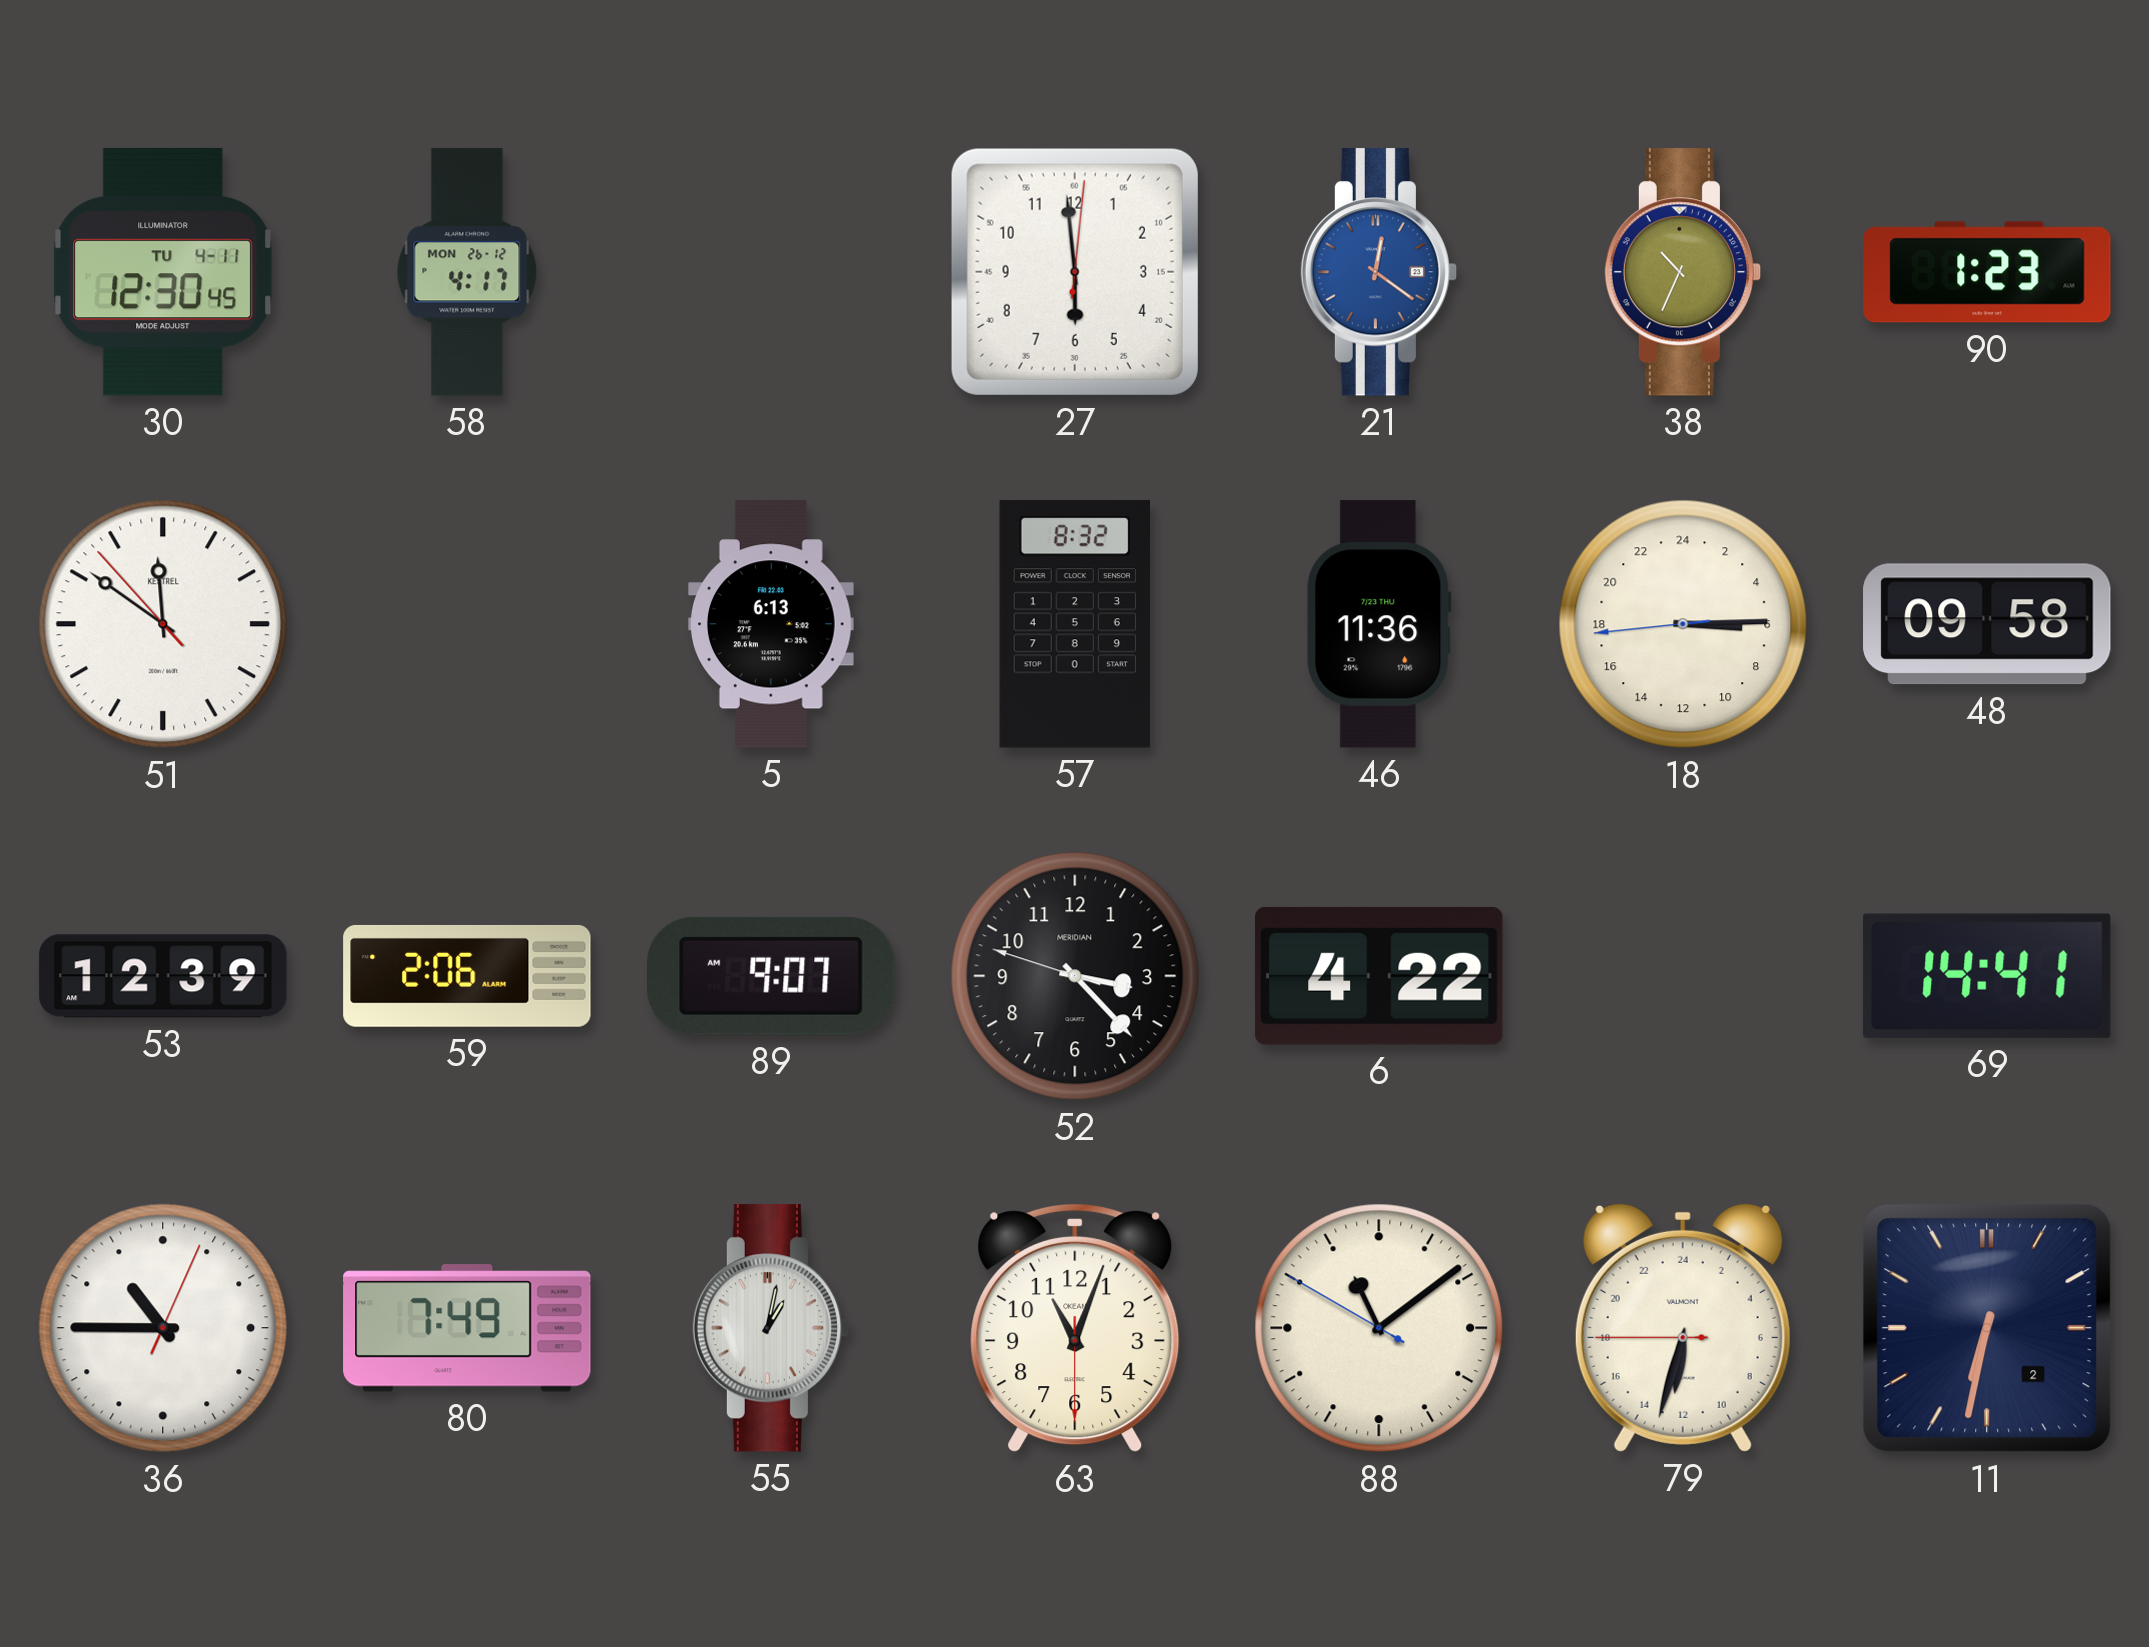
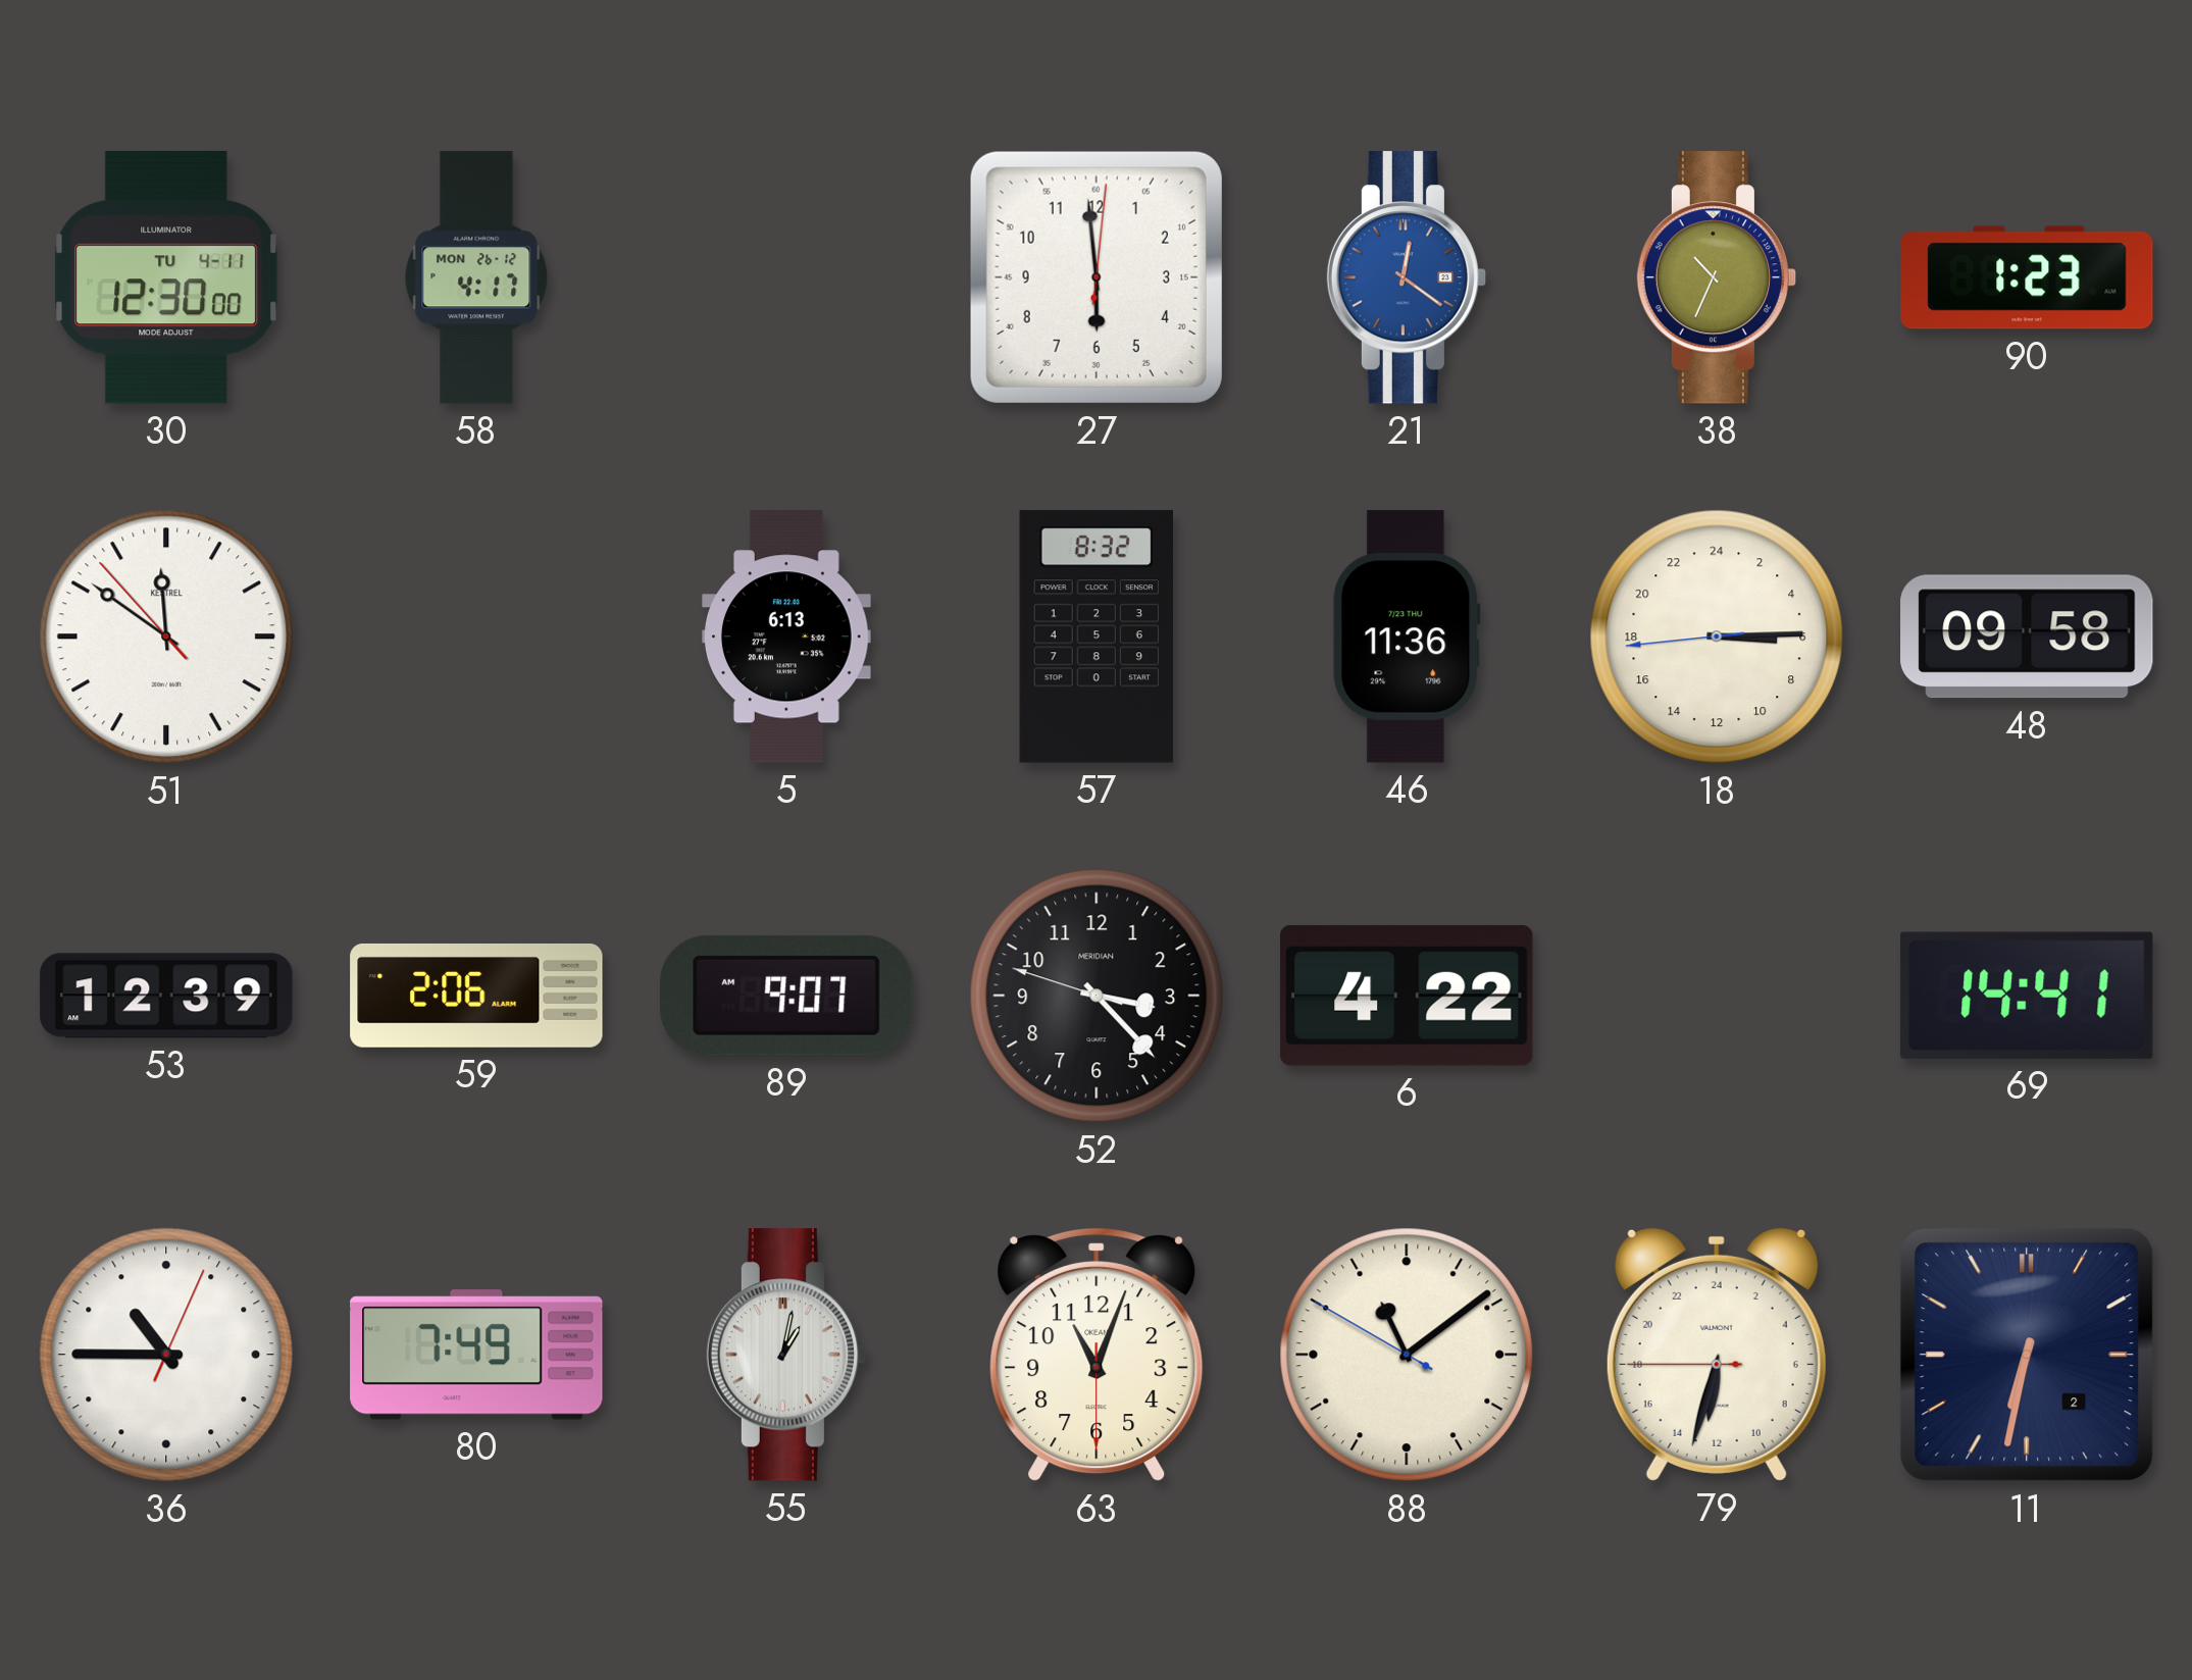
30: 12:30:45 -> 12:30:00 (166, 277)
